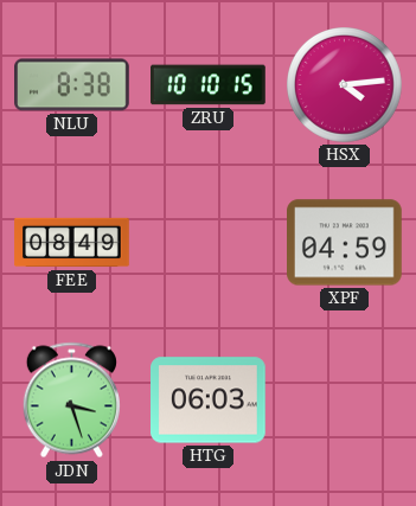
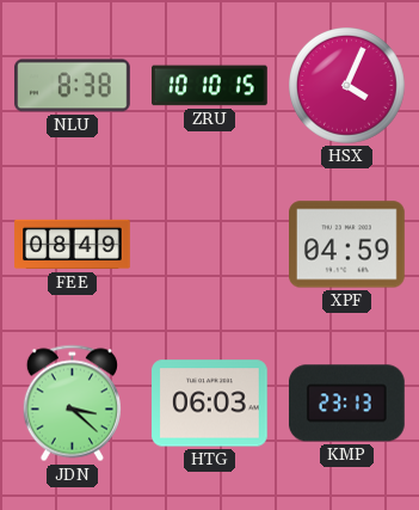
HSX: 4:14 -> 4:04 (347, 86)
JDN: 3:27 -> 3:22 (72, 404)
KMP: none -> 23:13 (346, 404)
